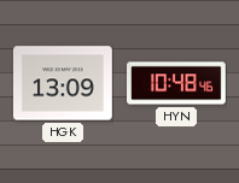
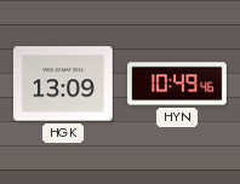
HYN: 10:48 -> 10:49 (178, 84)
